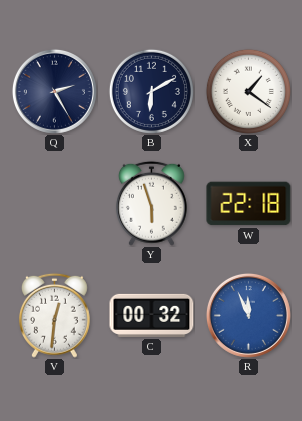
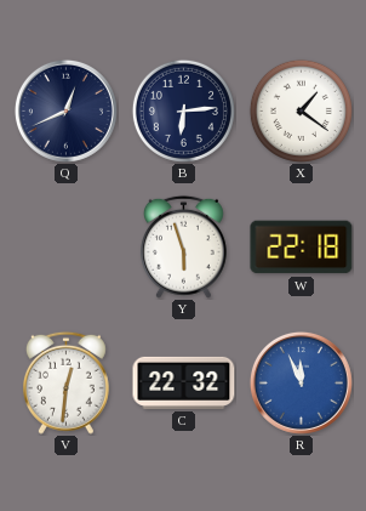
Q: 2:25 -> 12:41 (65, 110)
B: 6:10 -> 6:14 (183, 110)
C: 00:32 -> 22:32 (184, 382)
